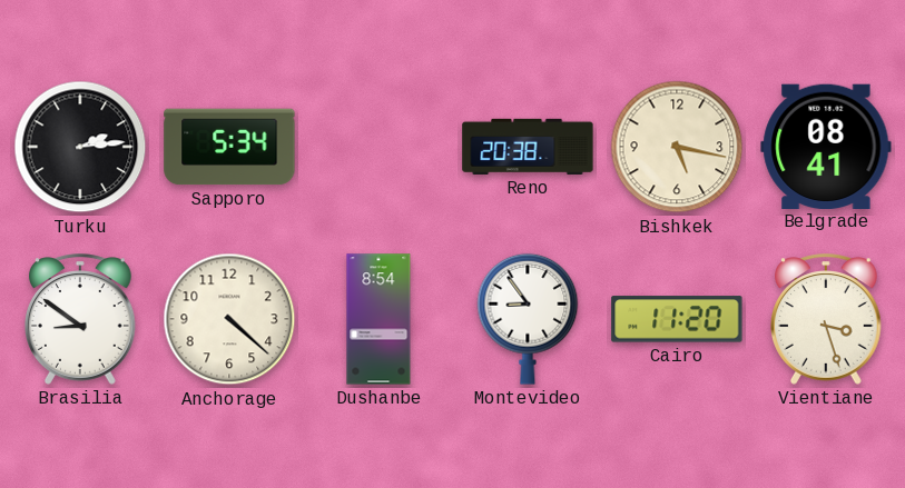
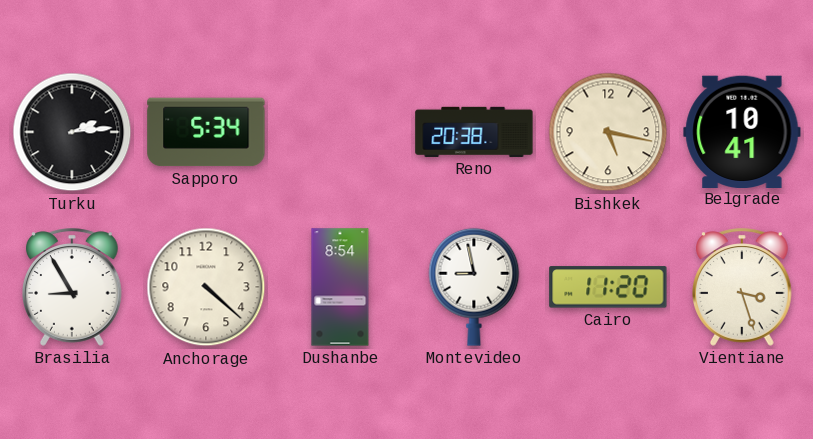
Belgrade: 08:41 -> 10:41 (742, 131)
Brasilia: 8:51 -> 8:55 (73, 287)
Montevideo: 8:54 -> 8:58 (474, 287)
